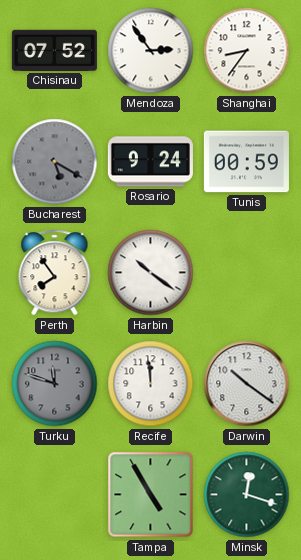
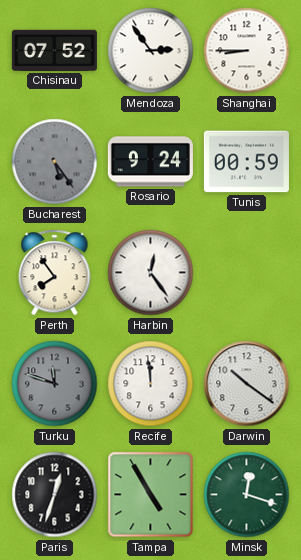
Shanghai: 8:36 -> 8:45 (247, 51)
Bucharest: 5:20 -> 5:24 (55, 162)
Harbin: 10:21 -> 12:24 (151, 273)
Paris: none -> 12:33 (55, 495)
